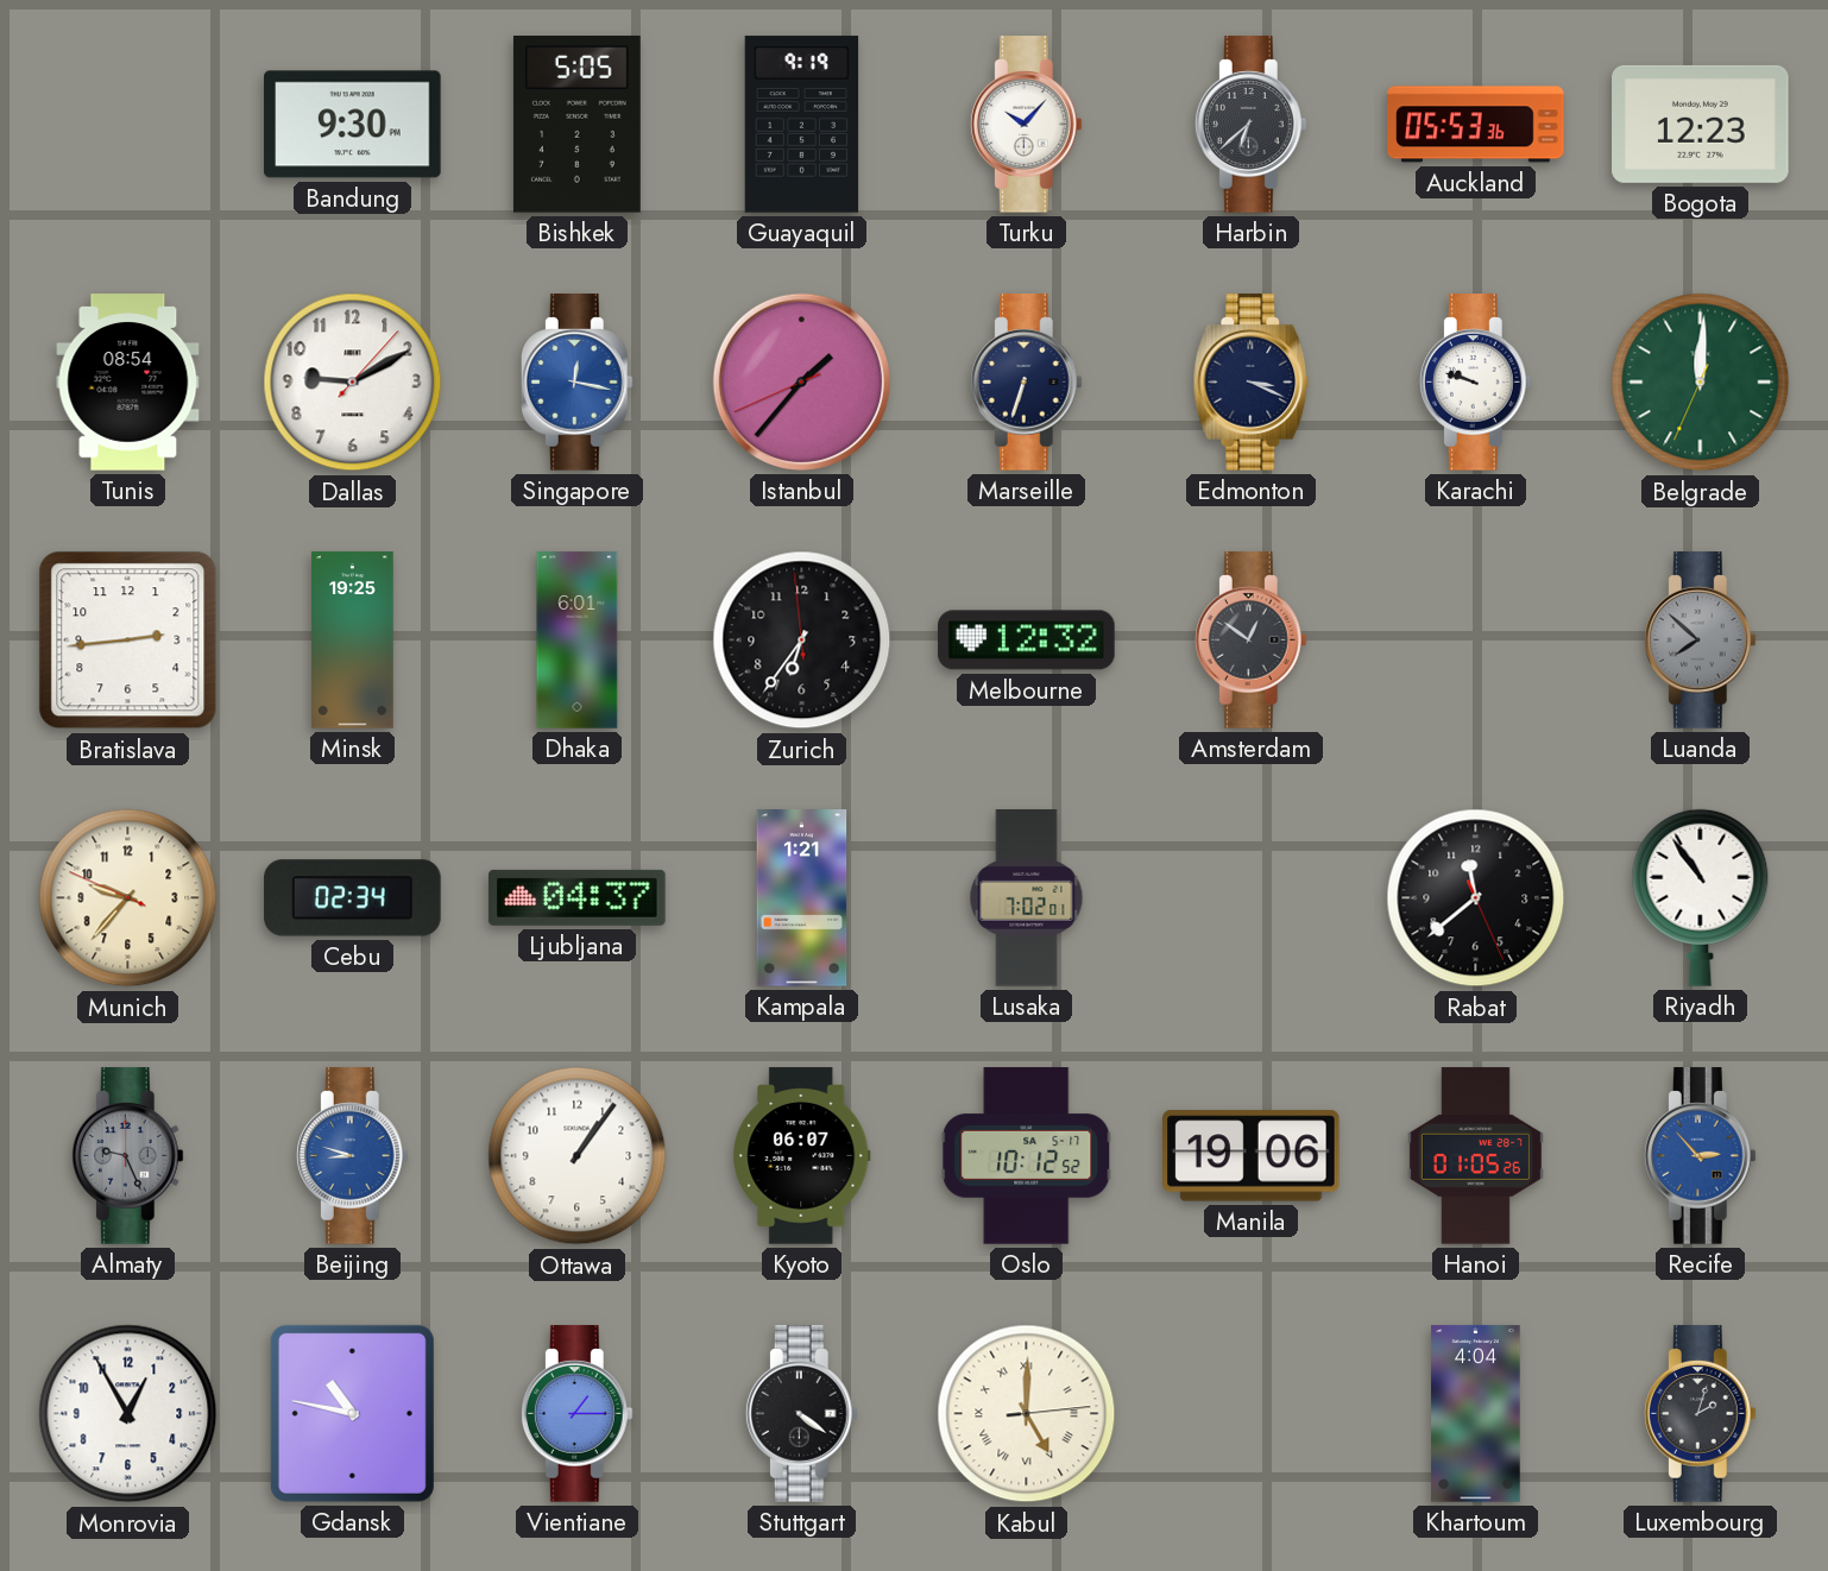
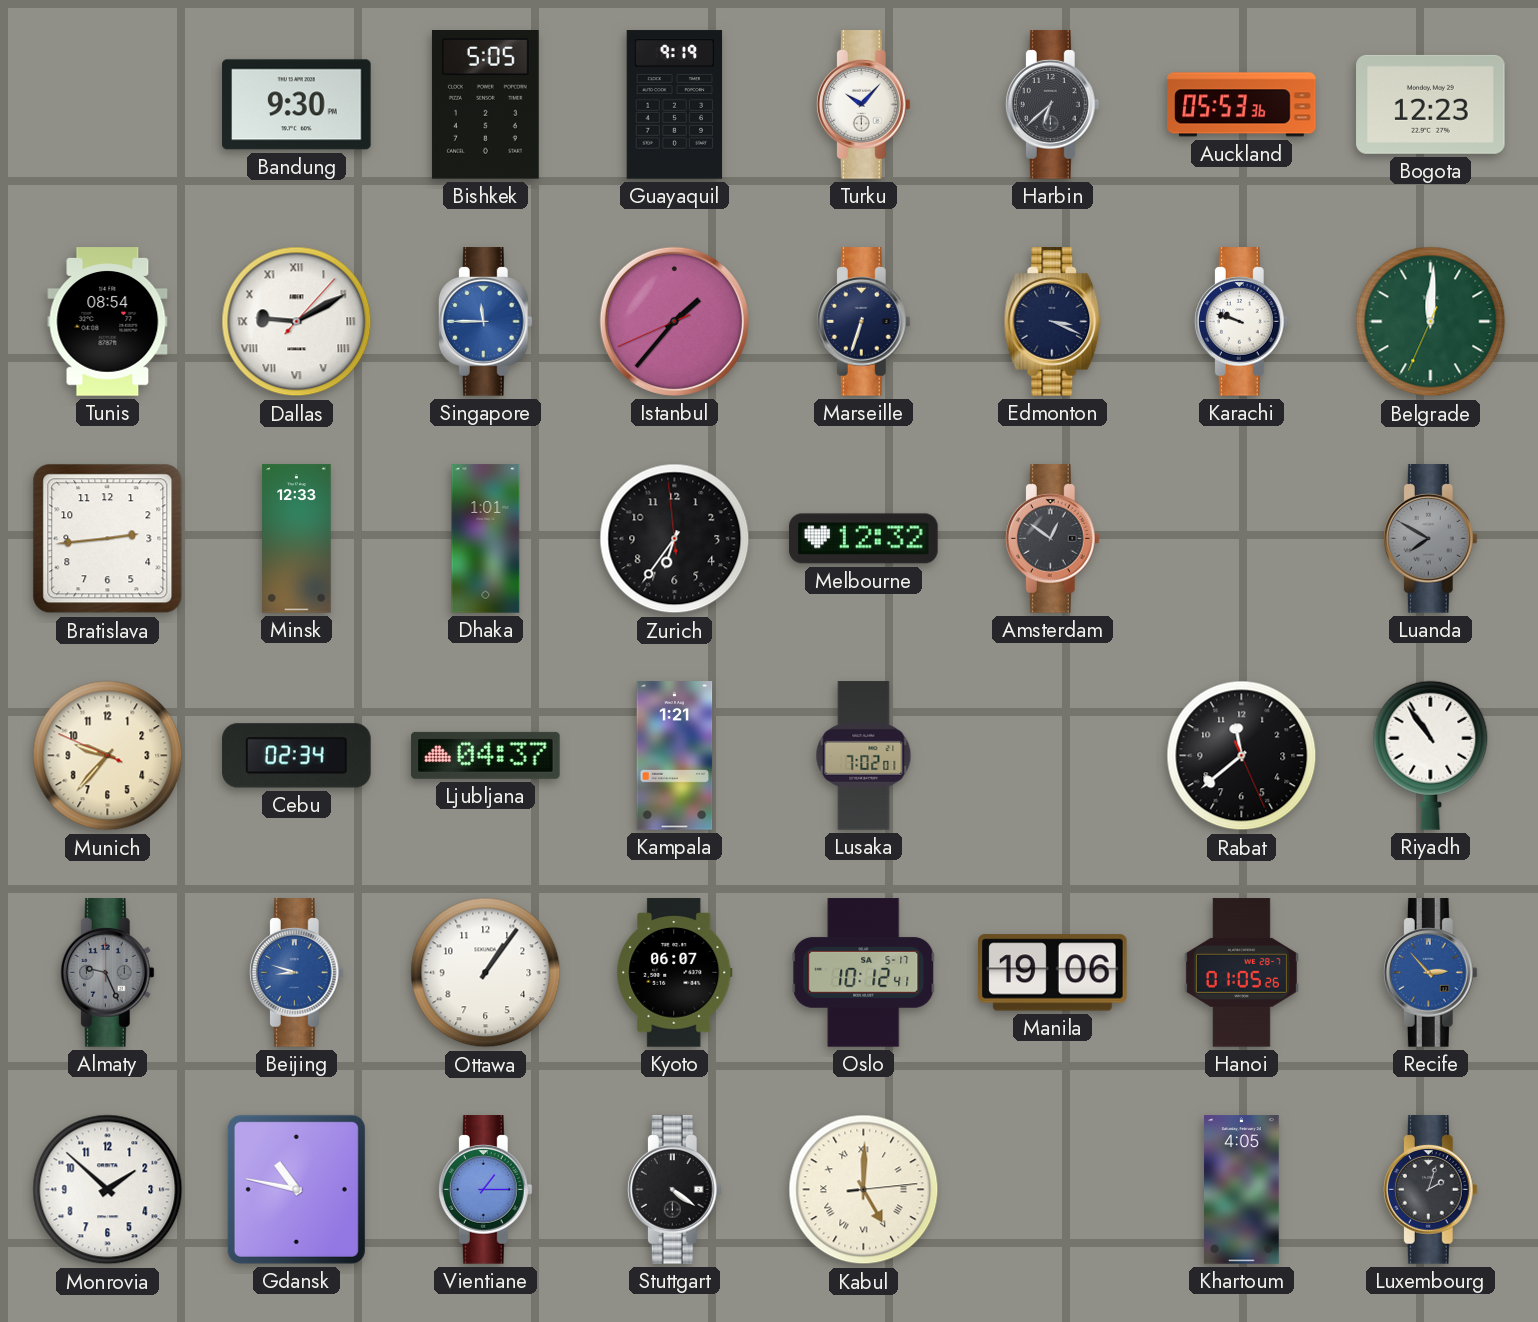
Dallas numerals: Arabic -> Roman (297, 322)
Singapore: 12:17 -> 11:45 (485, 322)
Minsk: 19:25 -> 12:33 (297, 539)
Dhaka: 6:01 -> 1:01 (486, 539)
Luanda: 7:52 -> 7:50 (1430, 539)
Oslo: 10:12:52 -> 10:12:41 (864, 973)
Monrovia: 12:55 -> 1:52 (108, 1190)
Khartoum: 4:04 -> 4:05 (1242, 1190)
